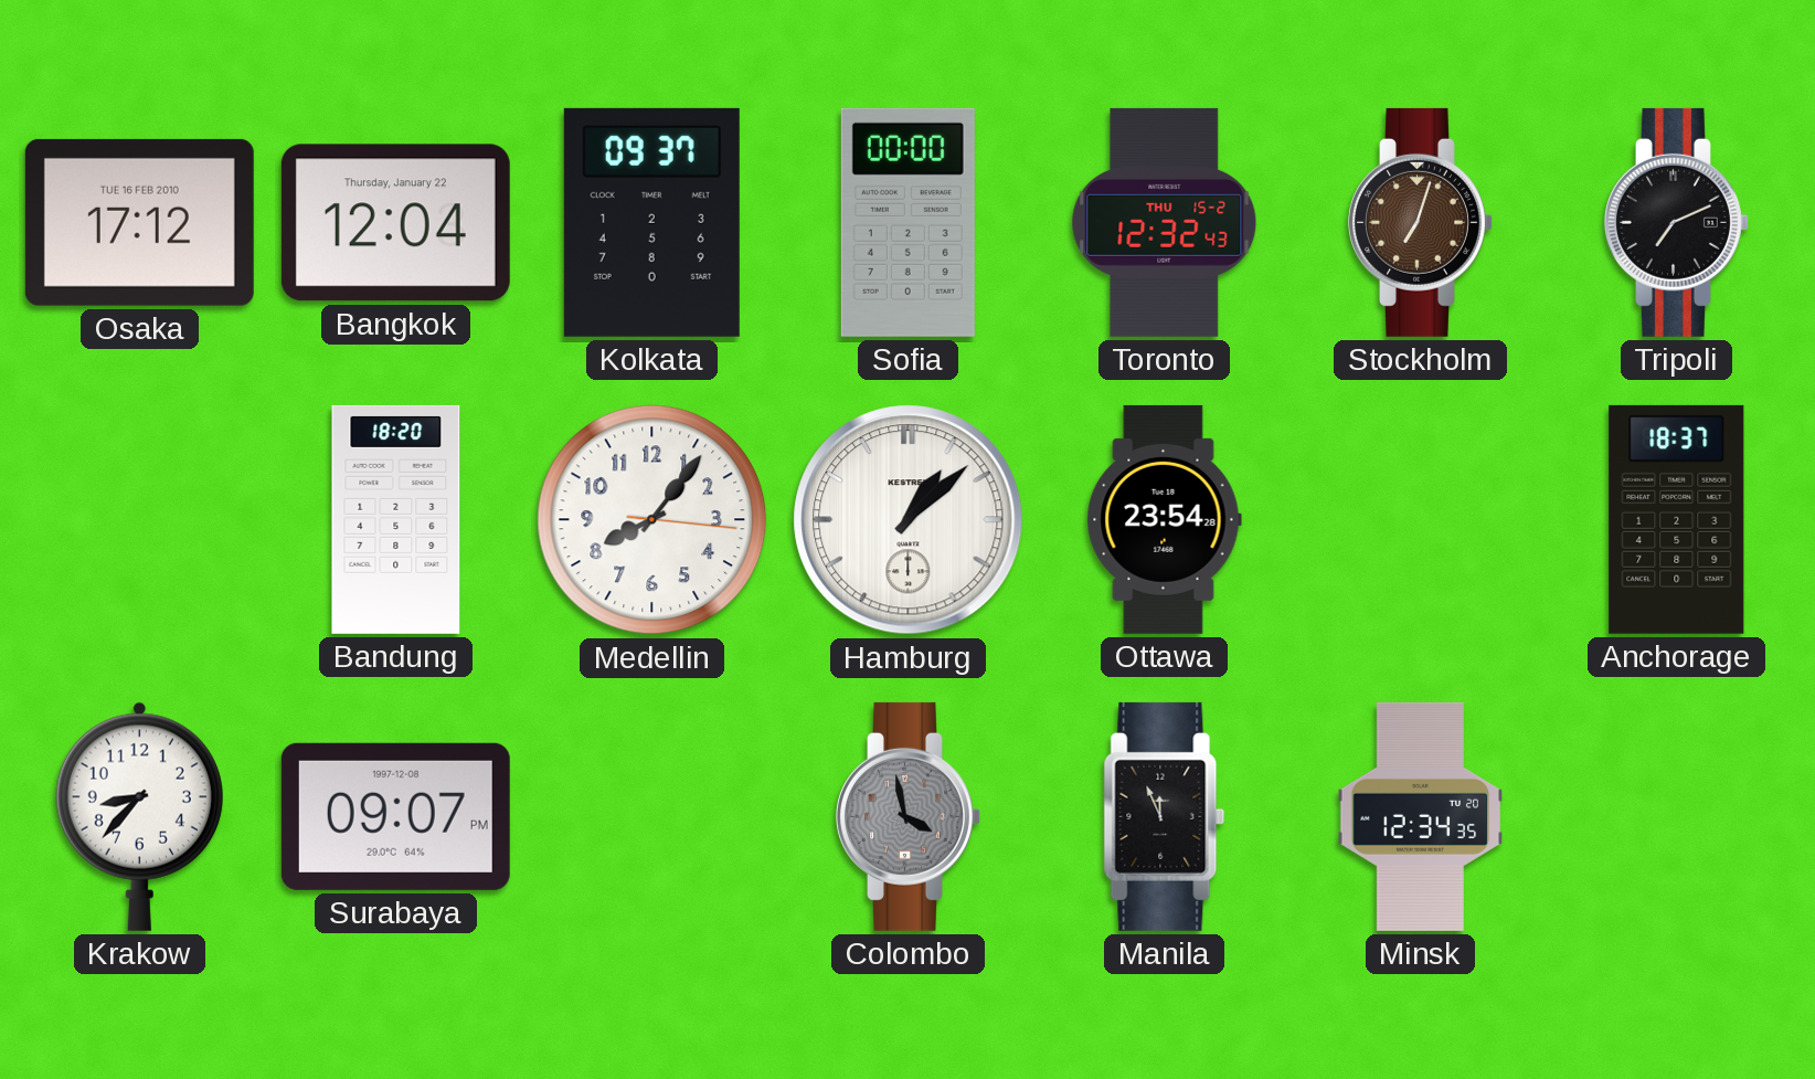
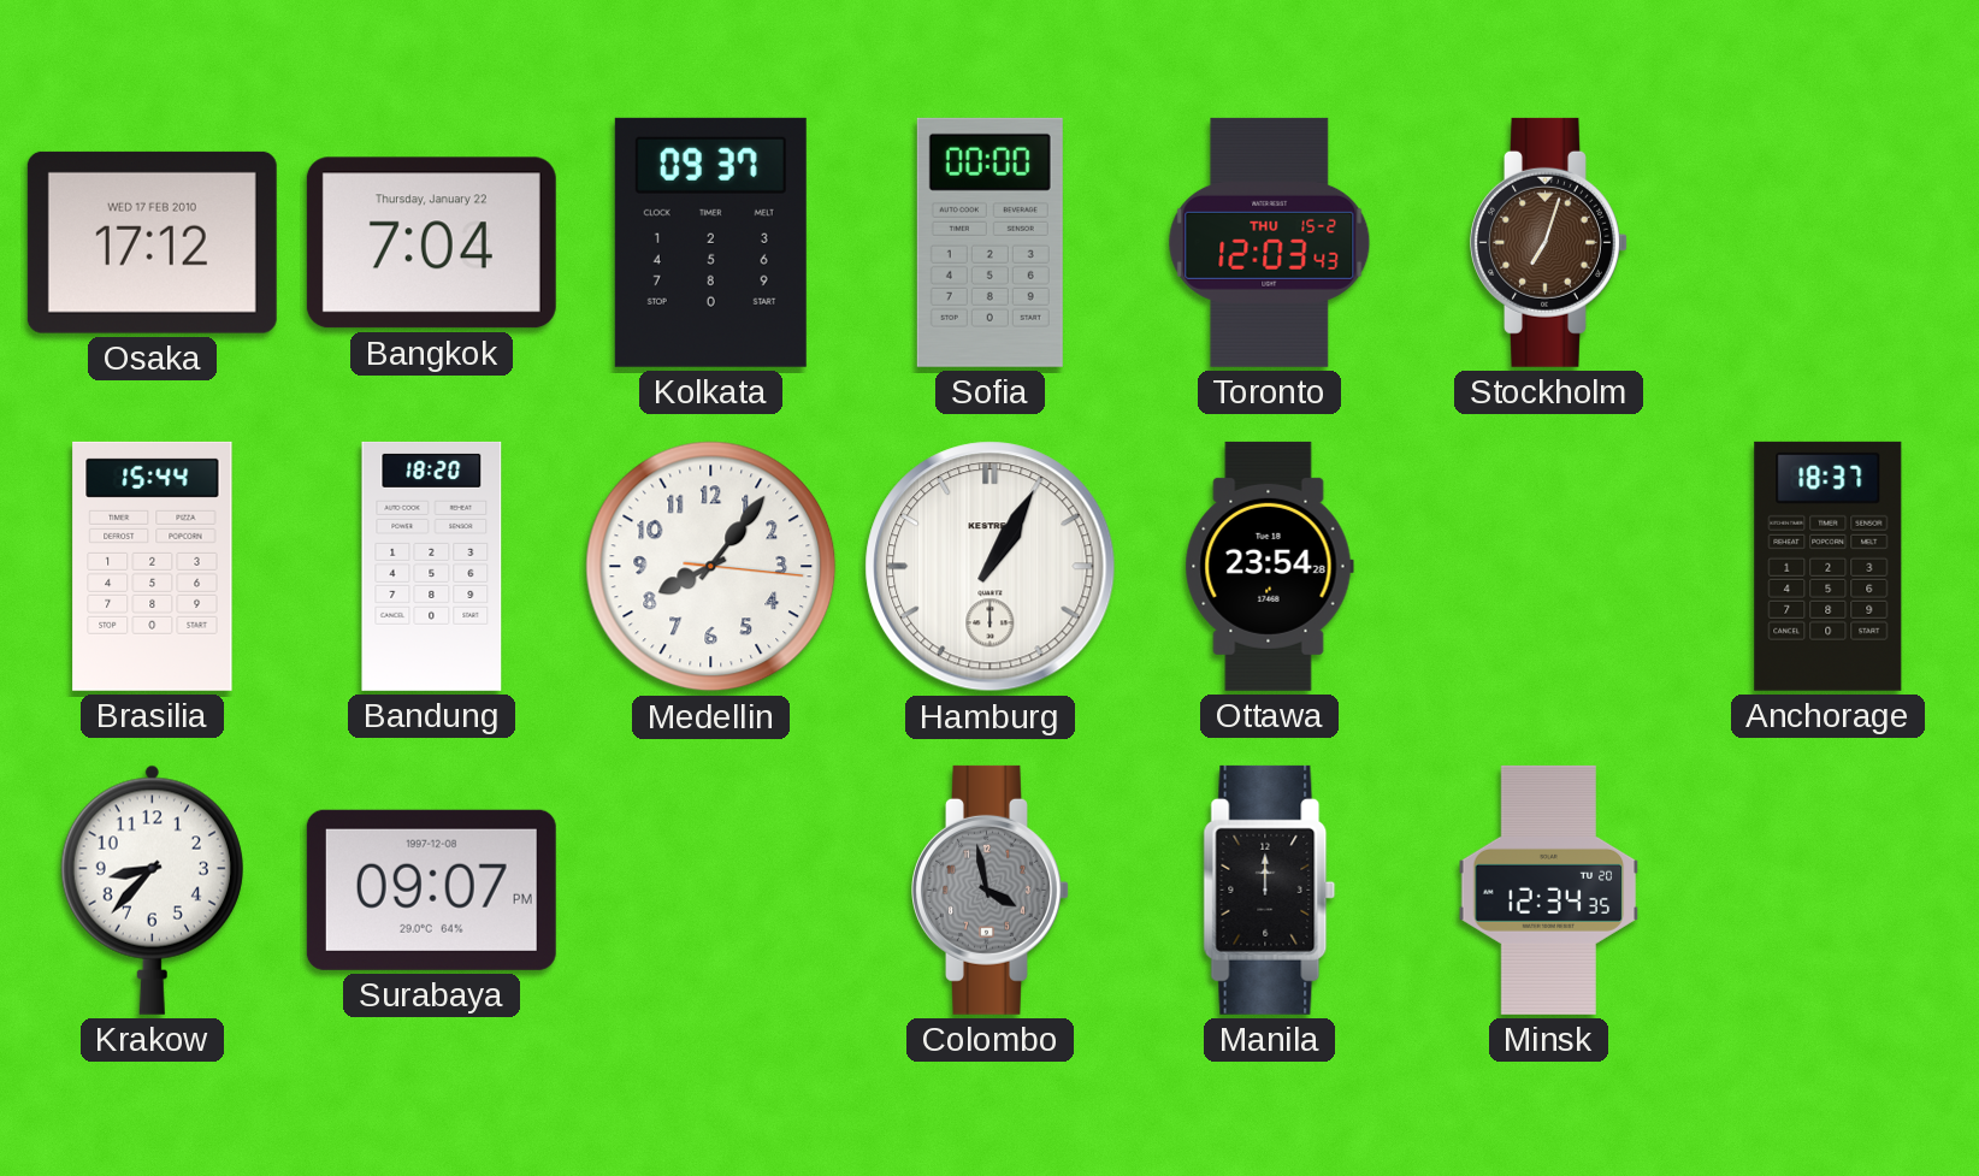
Osaka date: TUE 16 FEB 2010 -> WED 17 FEB 2010 (152, 242)
Bangkok: 12:04 -> 7:04 (431, 243)
Toronto: 12:32 -> 12:03 (1270, 242)
Tripoli: 7:11 -> none (1677, 222)
Brasilia: none -> 15:44 (153, 566)
Hamburg: 1:08 -> 1:05 (991, 567)
Manila: 11:56 -> 12:00 (1270, 890)
